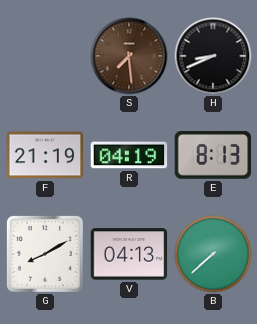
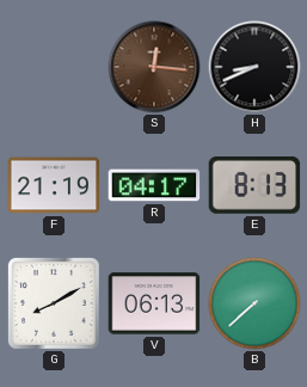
S: 7:29 -> 12:16 (154, 67)
R: 04:19 -> 04:17 (154, 185)
V: 04:13 -> 06:13 (154, 303)
